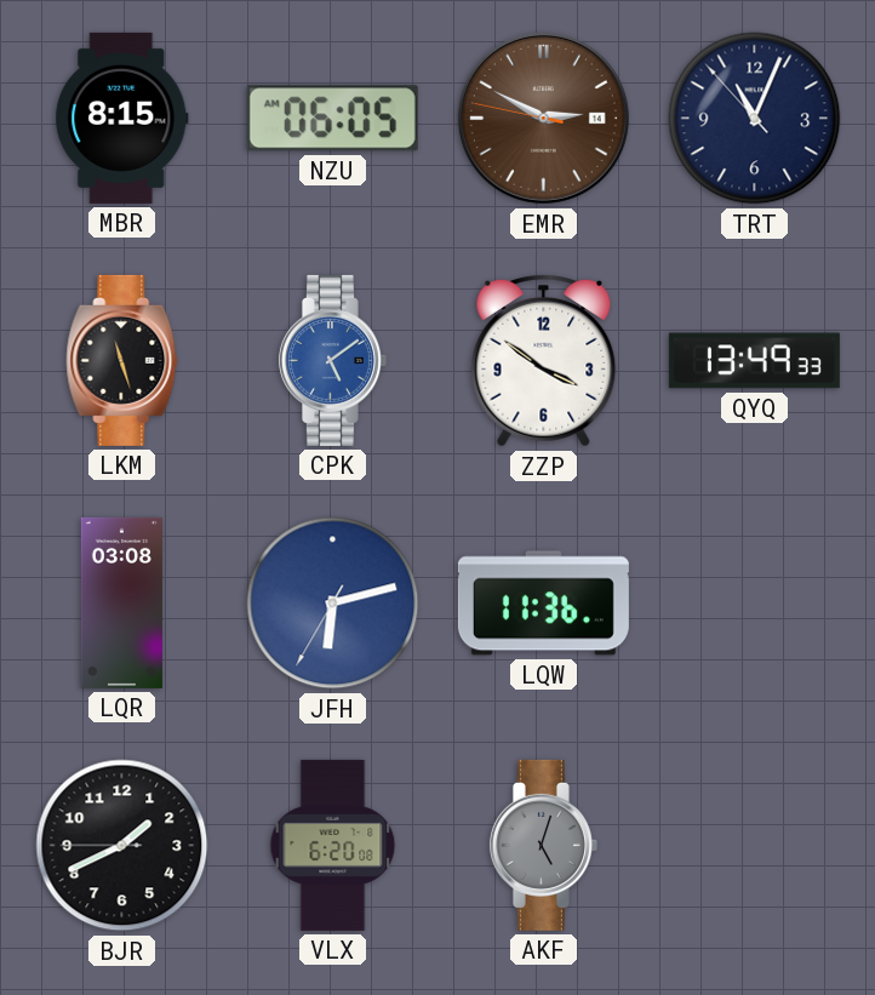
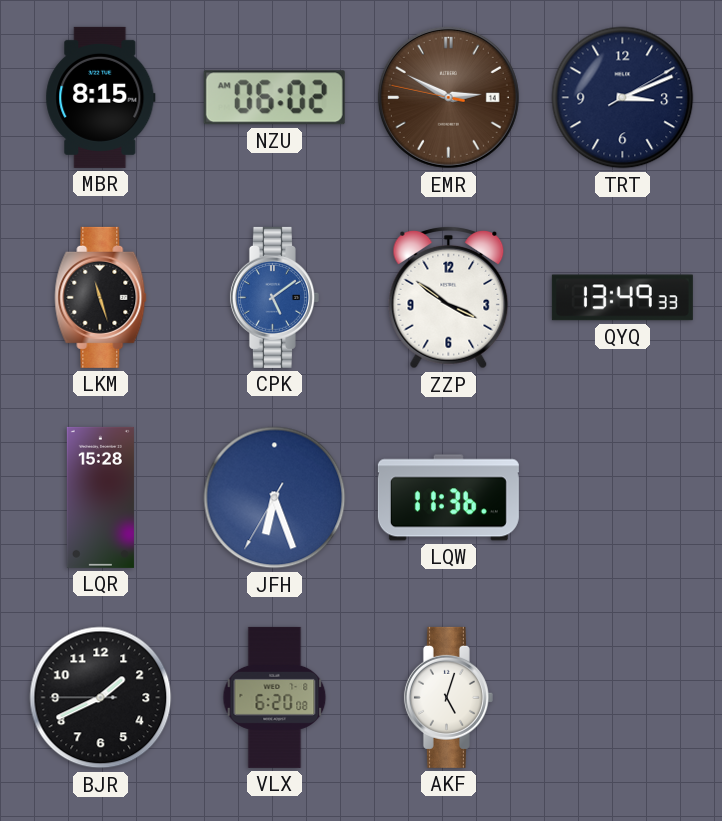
NZU: 06:05 -> 06:02 (274, 98)
TRT: 11:03 -> 3:11 (623, 98)
LQR: 03:08 -> 15:28 (100, 497)
JFH: 6:12 -> 6:26 (275, 498)
AKF dial: grey -> white (448, 697)
